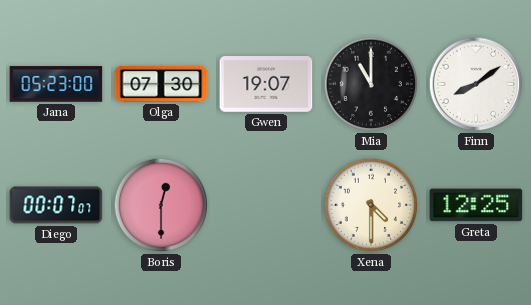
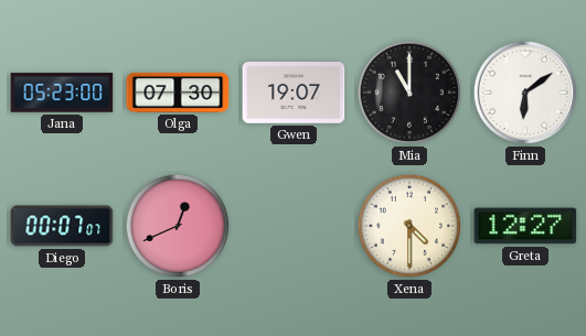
Finn: 8:09 -> 6:09 (525, 93)
Boris: 12:30 -> 12:41 (178, 226)
Greta: 12:25 -> 12:27 (525, 226)
